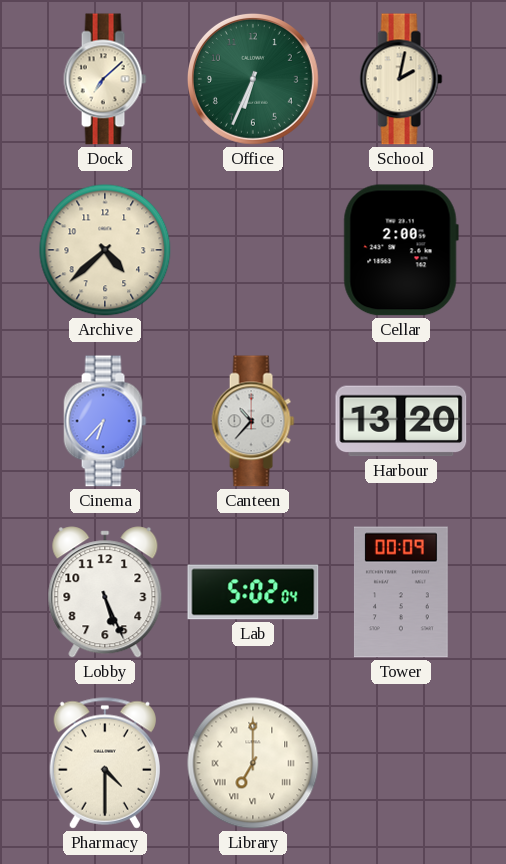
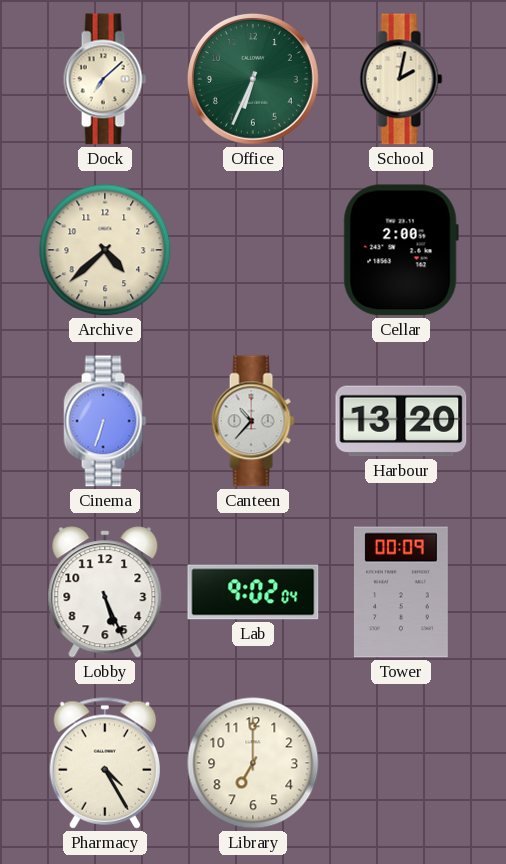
Cinema: 6:37 -> 6:33 (105, 421)
Lab: 5:02 -> 9:02 (253, 592)
Pharmacy: 4:30 -> 4:25 (104, 763)
Library numerals: Roman -> Arabic (253, 763)
